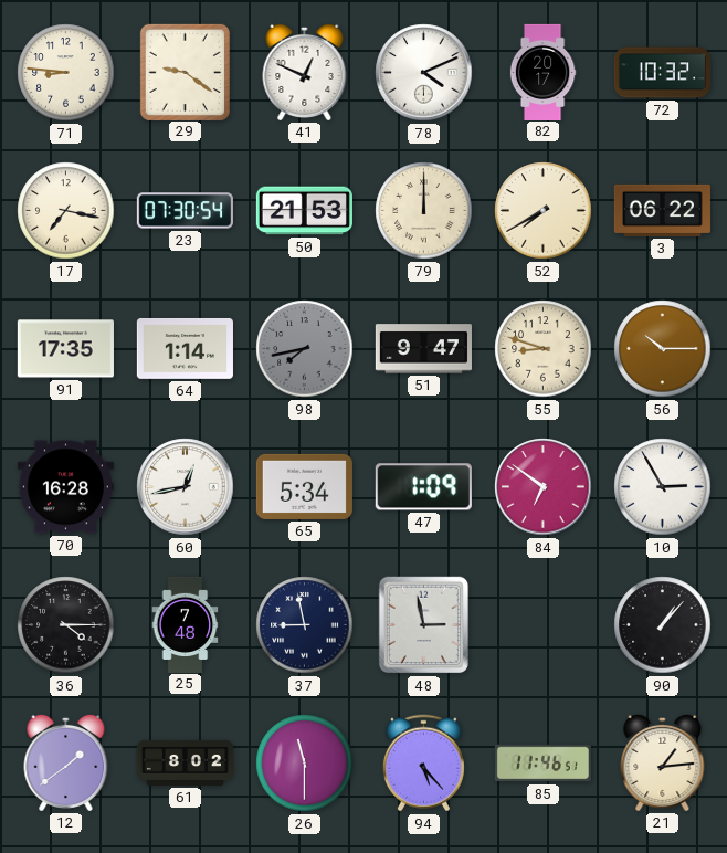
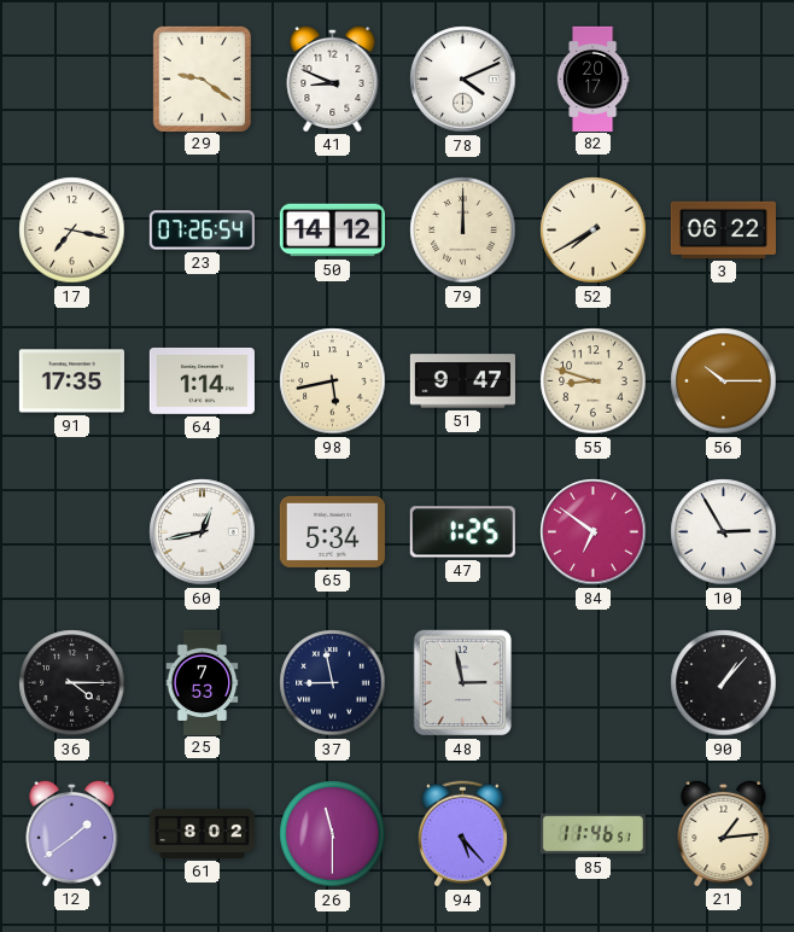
71: 8:46 -> none (66, 73)
41: 12:49 -> 8:49 (333, 78)
72: 10:32 -> none (662, 73)
23: 07:30 -> 07:26 (202, 231)
50: 21:53 -> 14:12 (332, 231)
98: 7:43 -> 5:43 (333, 381)
98 dial: grey -> cream (333, 381)
70: 16:28 -> none (65, 487)
47: 1:09 -> 1:25 (462, 532)
25: 7:48 -> 7:53 (203, 682)
